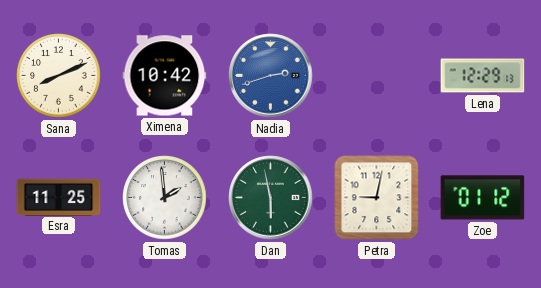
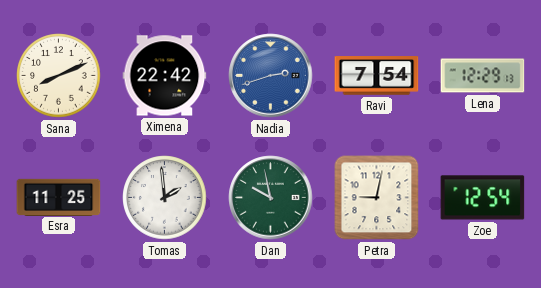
Ximena: 10:42 -> 22:42 (165, 76)
Ravi: none -> 7:54 (377, 76)
Dan: 5:58 -> 9:58 (271, 198)
Zoe: 01:12 -> 12:54 (483, 198)
